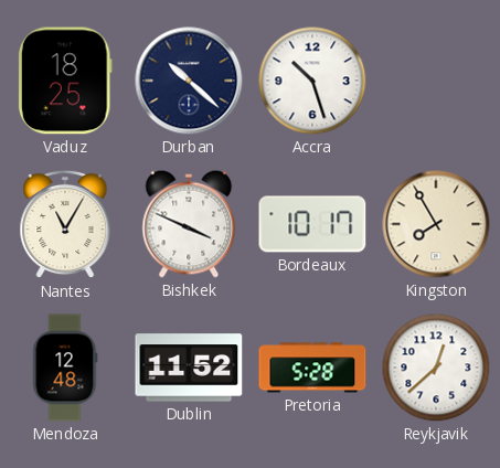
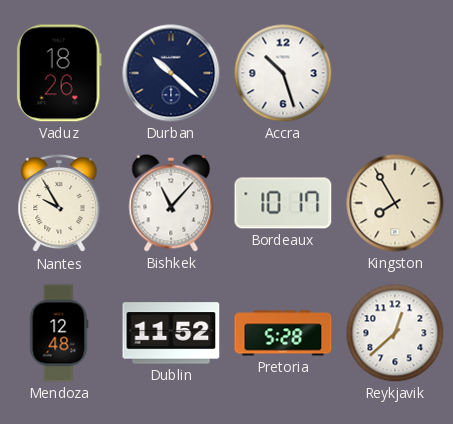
Vaduz: 18:25 -> 18:26 (59, 73)
Nantes: 11:05 -> 9:55 (59, 203)
Bishkek: 3:49 -> 11:07 (171, 203)
